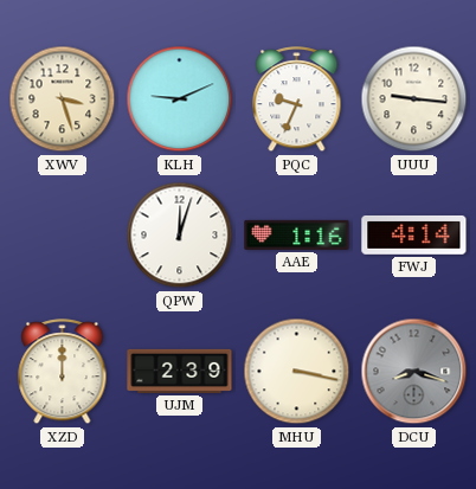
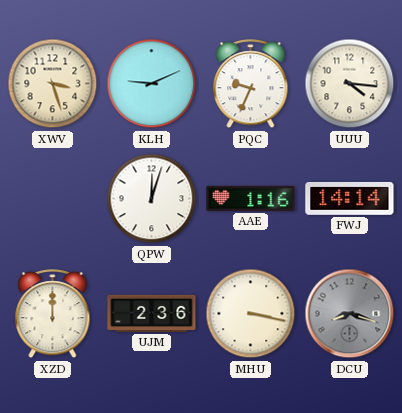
UUU: 9:16 -> 4:16 (350, 84)
FWJ: 4:14 -> 14:14 (350, 199)
UJM: 2:39 -> 2:36 (152, 313)
